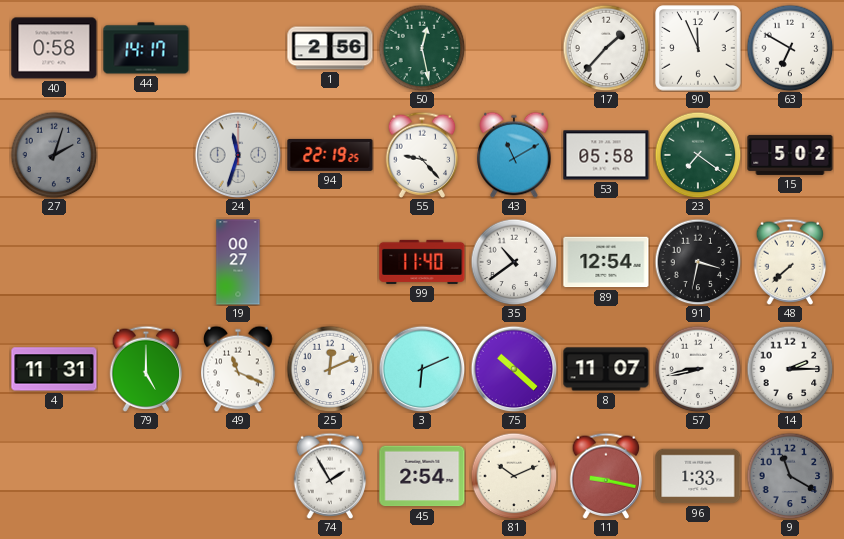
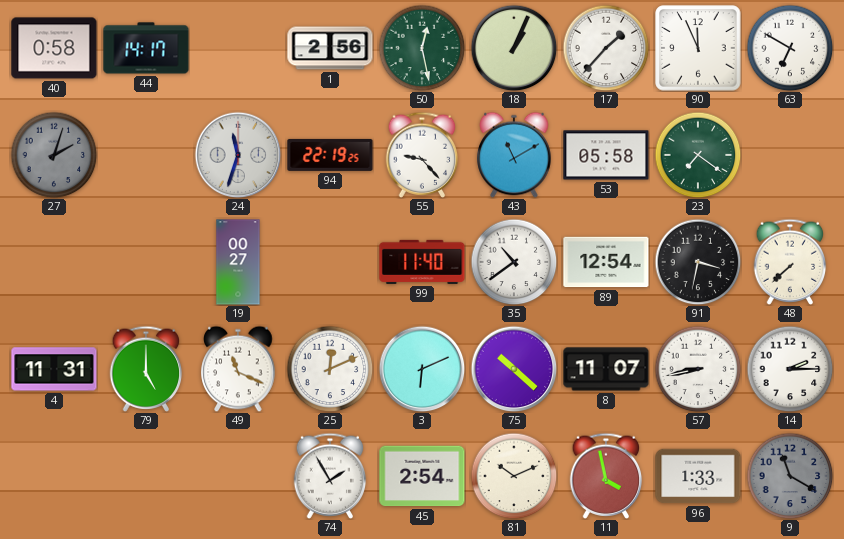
18: none -> 1:04 (514, 48)
15: 5:02 -> none (790, 155)
11: 9:17 -> 3:58 (606, 476)
